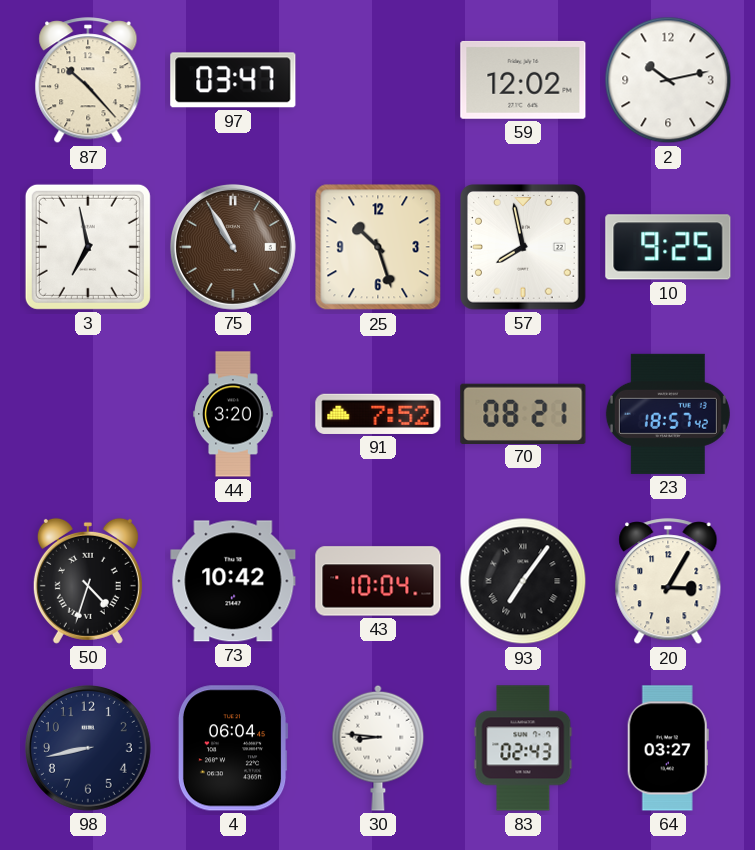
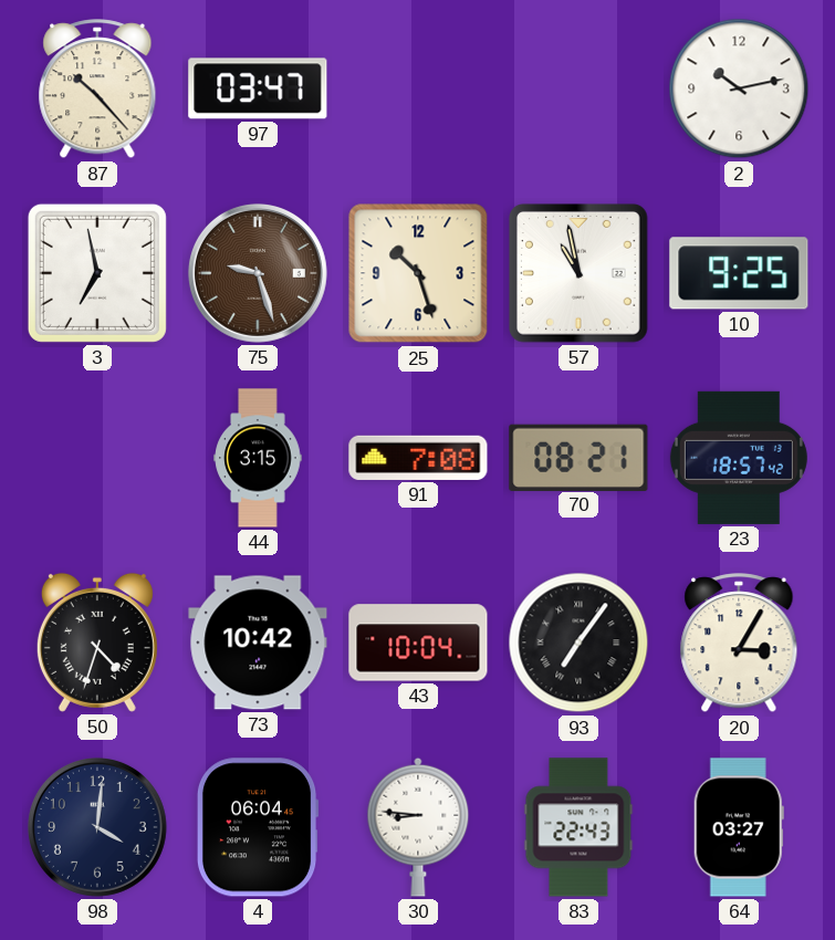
59: 12:02 -> none (523, 80)
75: 10:55 -> 9:27 (258, 273)
57: 7:58 -> 10:58 (580, 274)
44: 3:20 -> 3:15 (258, 458)
91: 7:52 -> 7:08 (418, 458)
98: 8:43 -> 4:01 (97, 827)
83: 02:43 -> 22:43 (578, 827)
